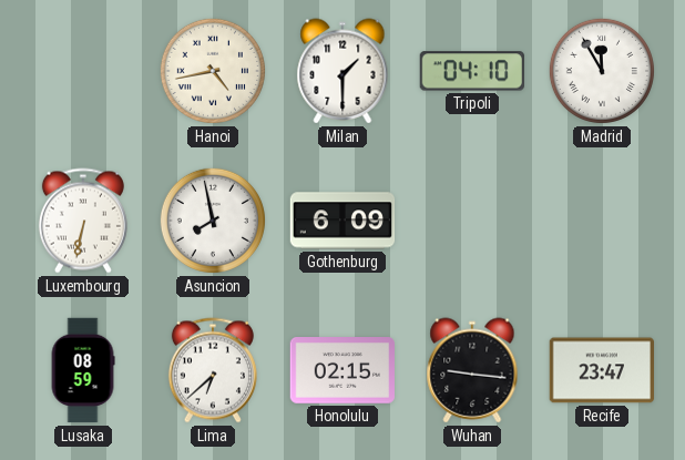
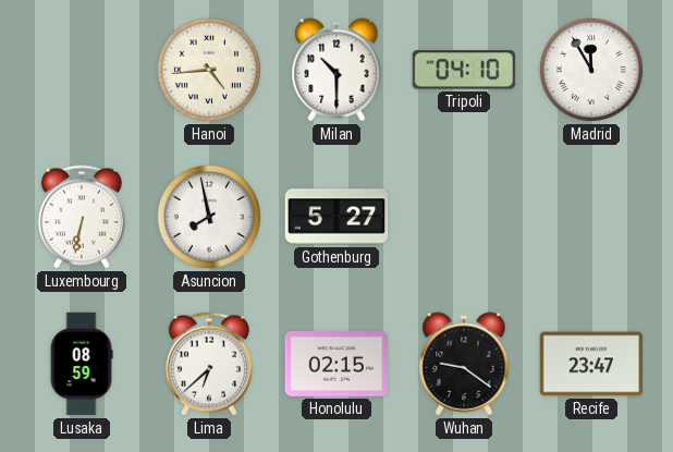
Hanoi: 4:43 -> 4:44 (209, 70)
Milan: 1:30 -> 10:30 (337, 70)
Gothenburg: 6:09 -> 5:27 (337, 217)
Wuhan: 9:16 -> 9:21 (464, 364)
